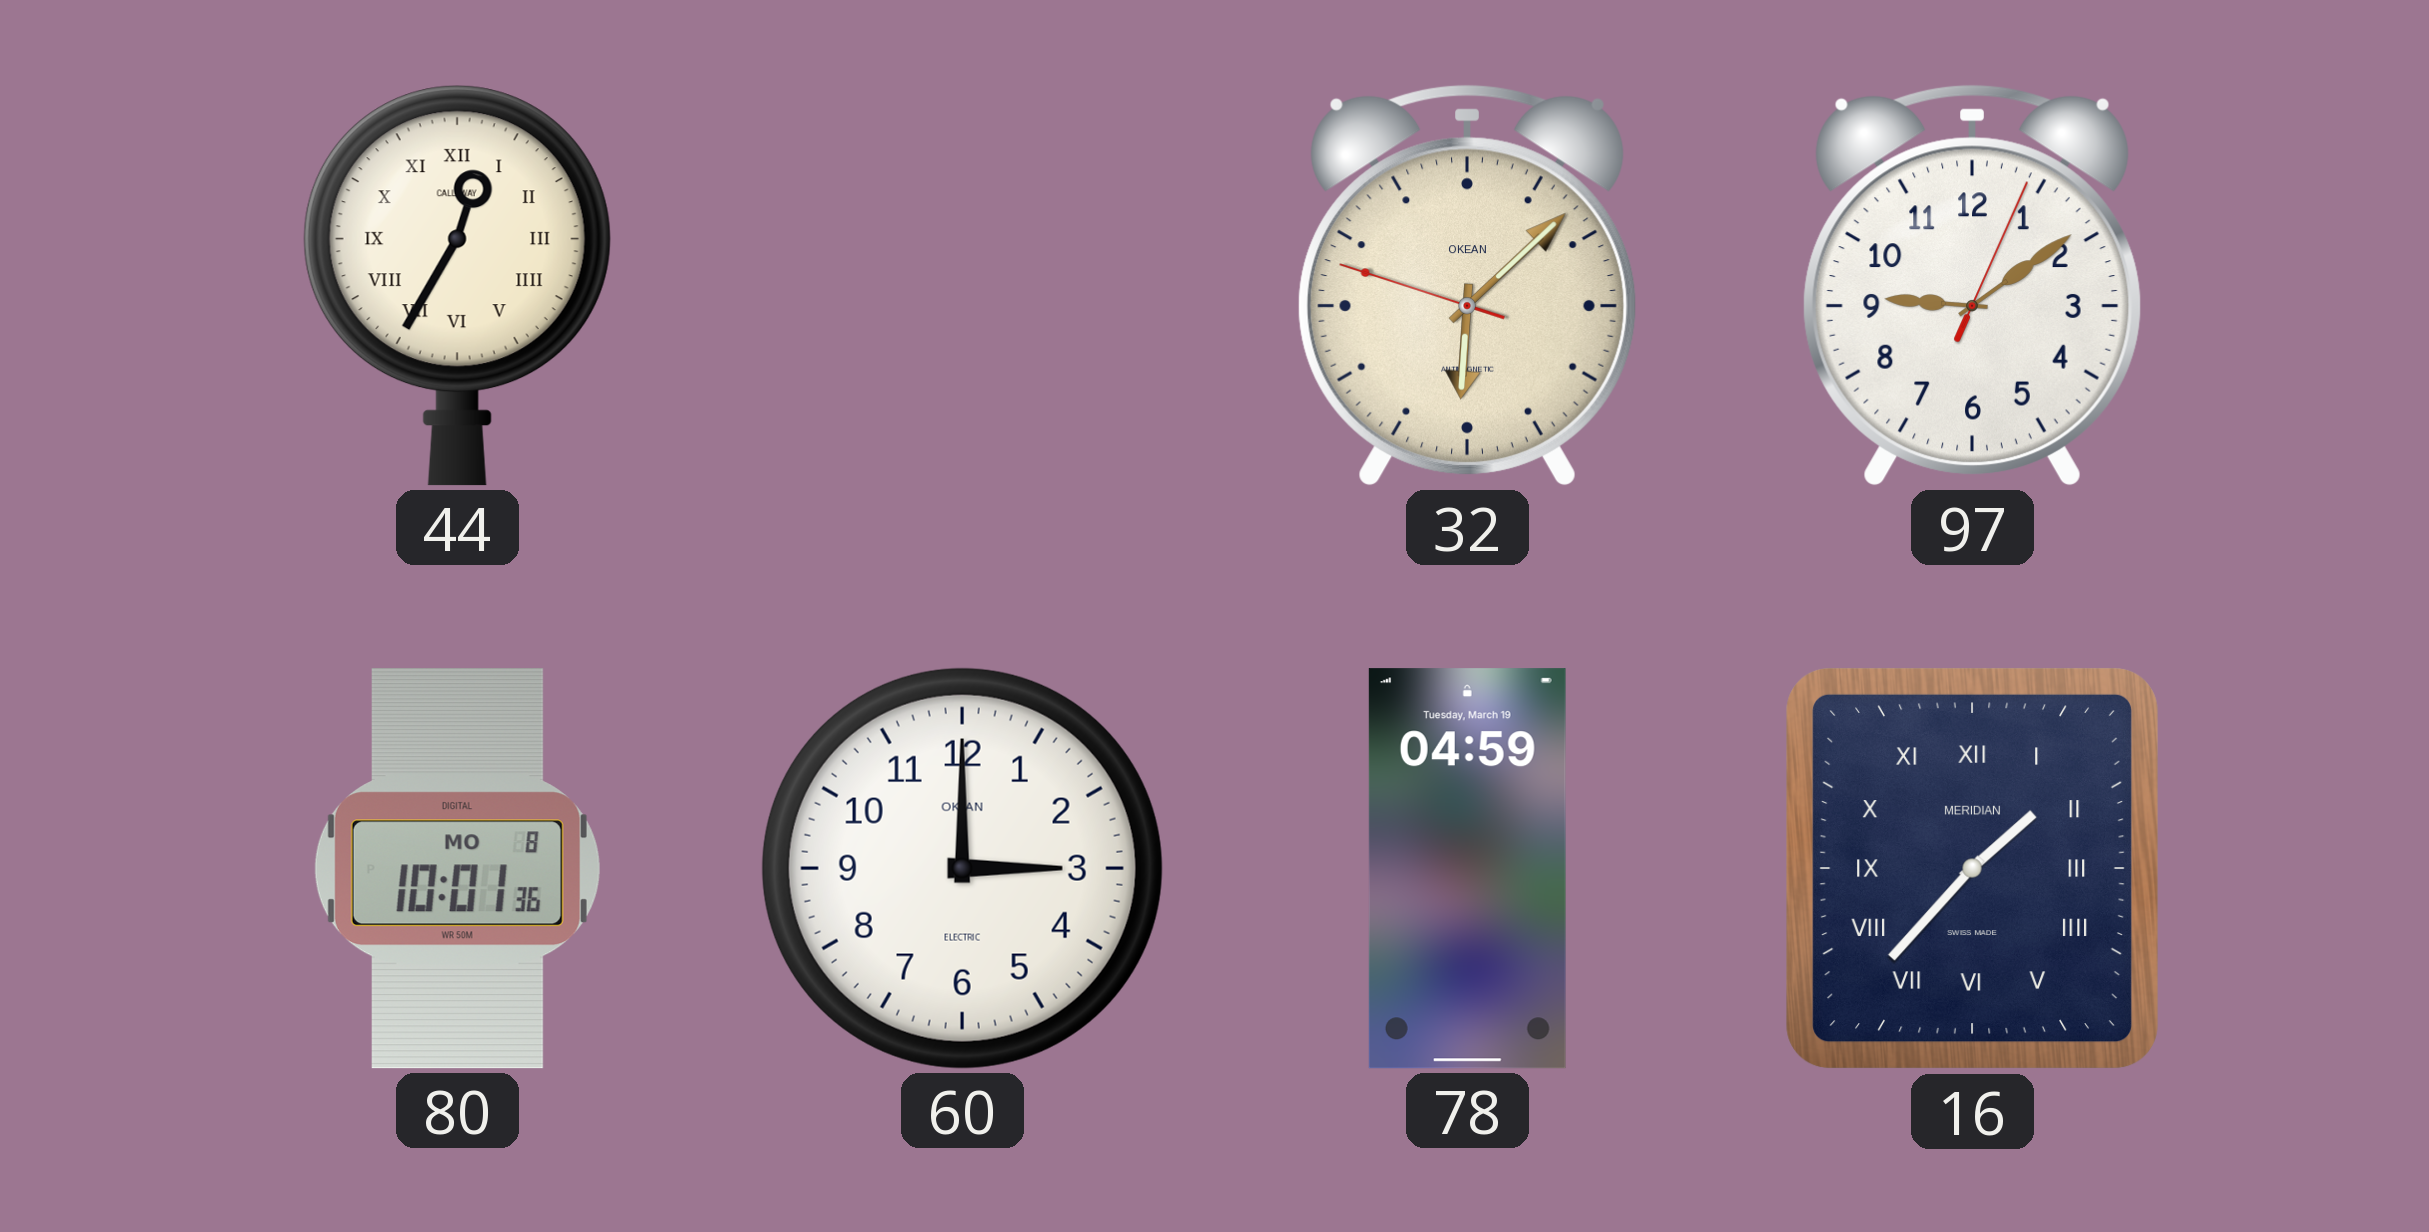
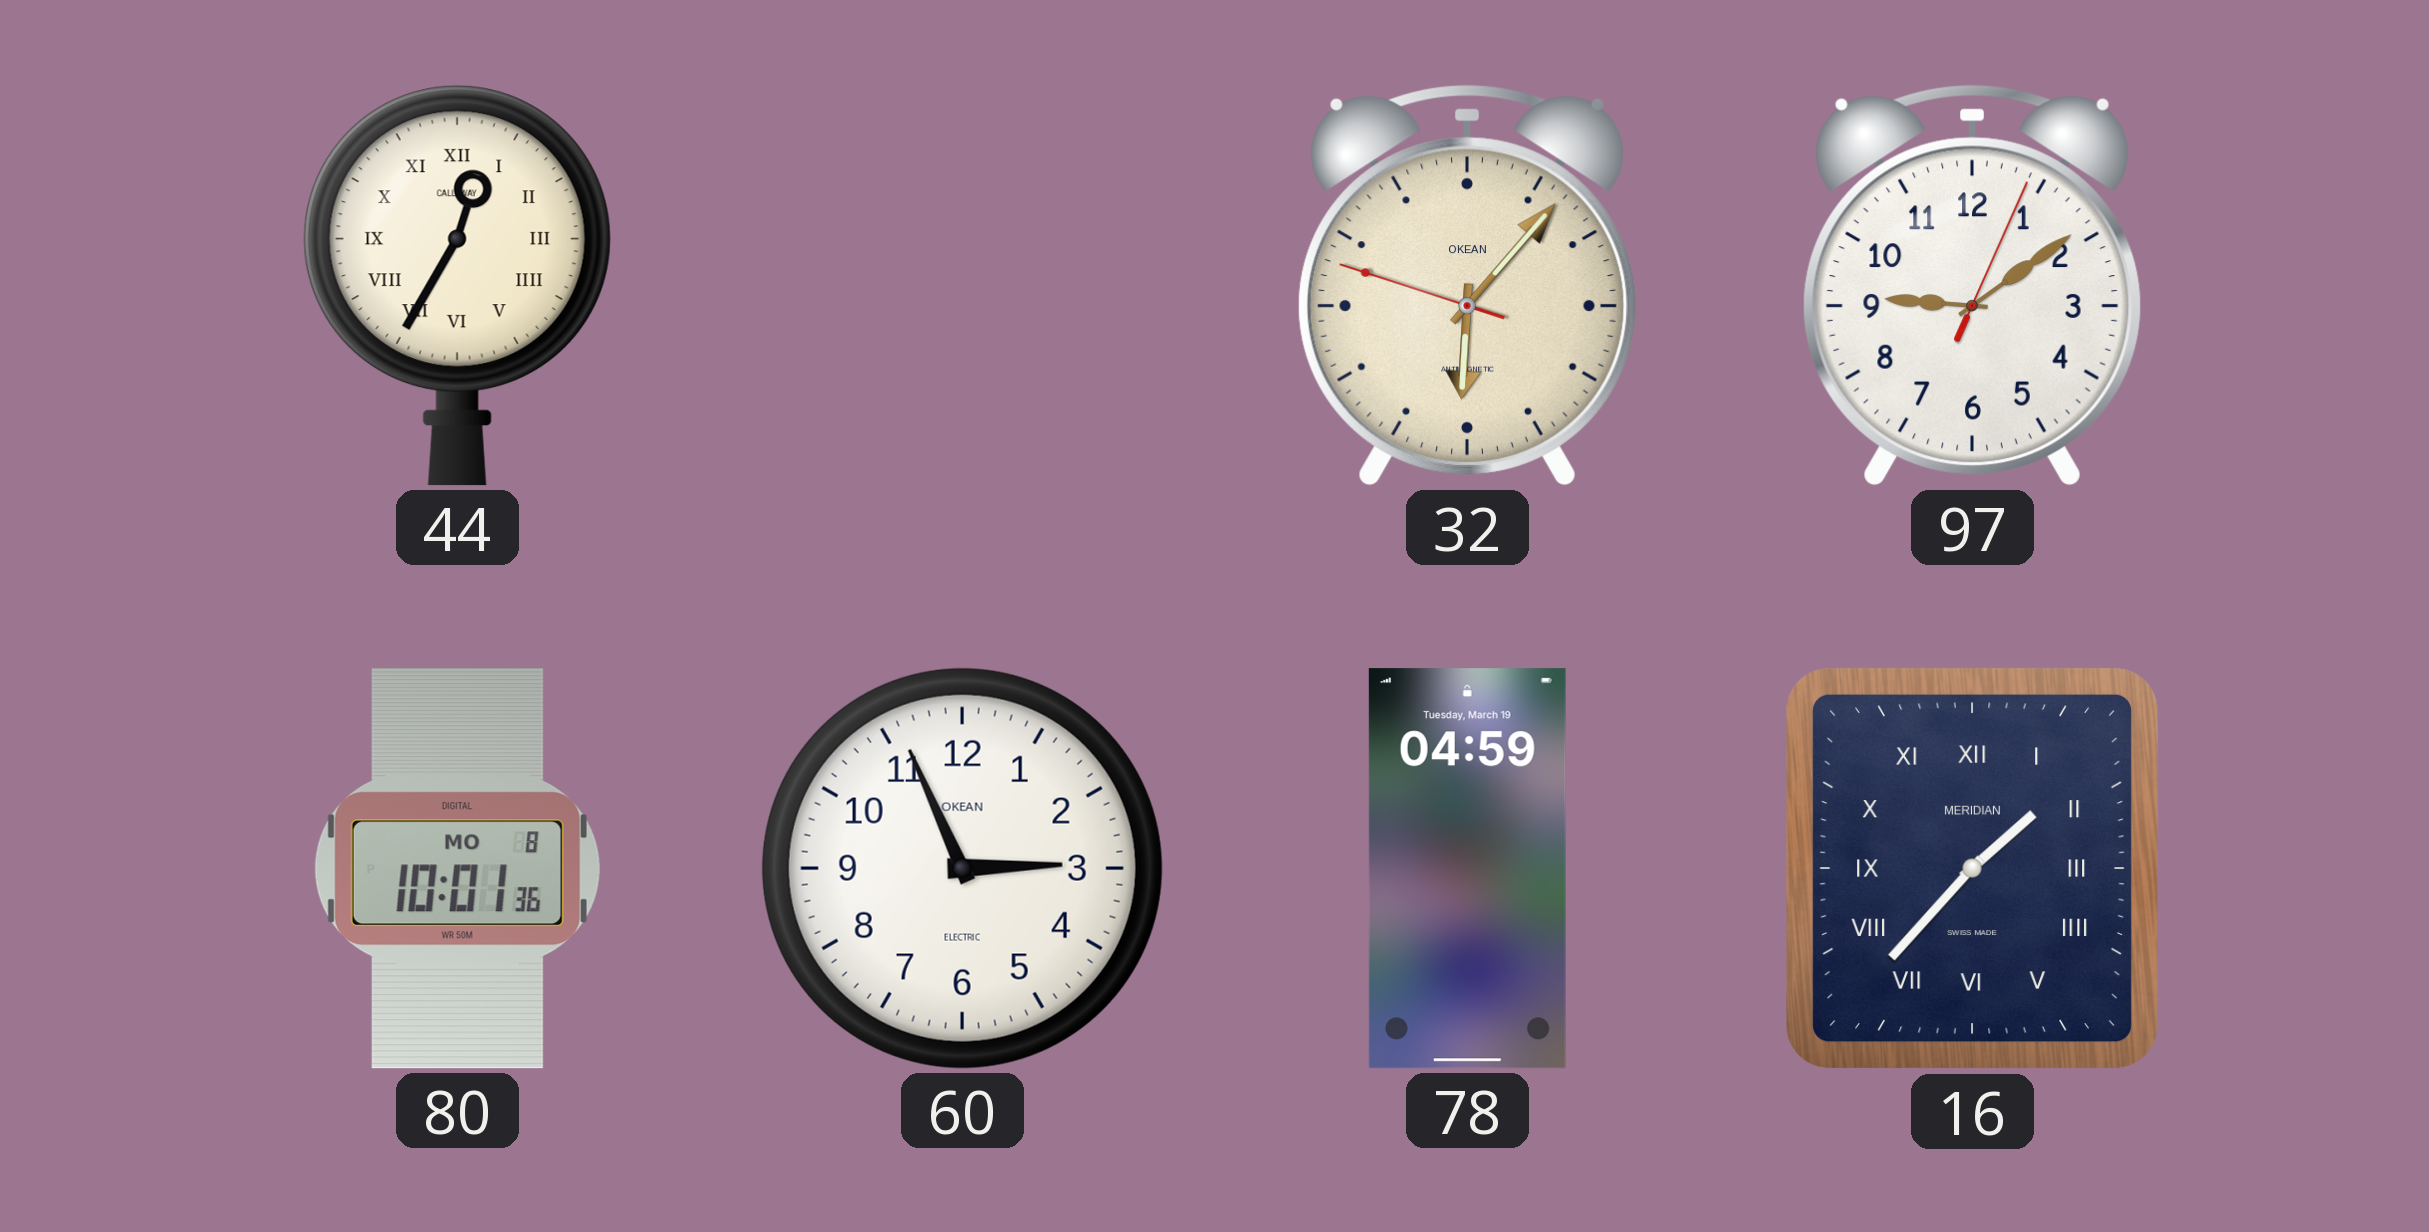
32: 6:07 -> 6:06 (1467, 285)
60: 3:00 -> 2:56 (962, 868)
